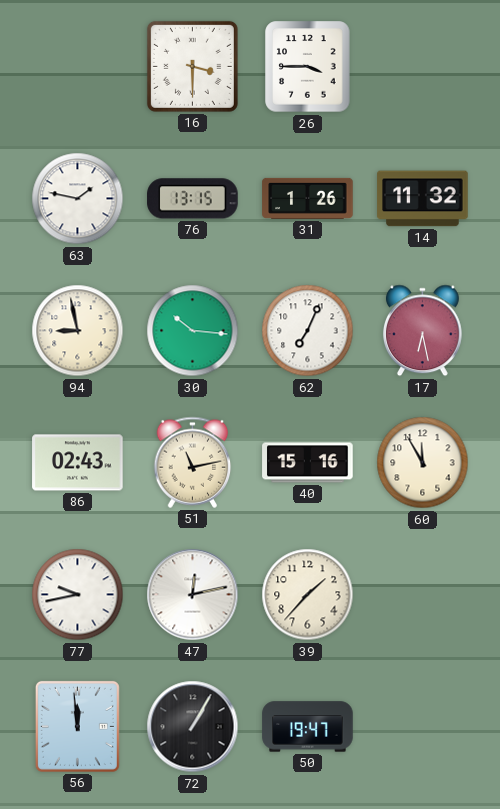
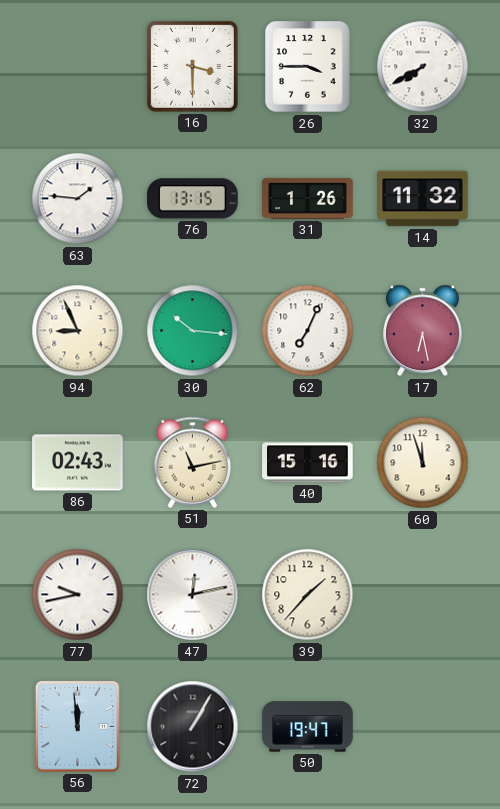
32: none -> 7:40 (423, 67)
63: 1:47 -> 1:46 (78, 199)
94: 8:58 -> 8:56 (78, 331)
60: 11:55 -> 11:57 (423, 463)
